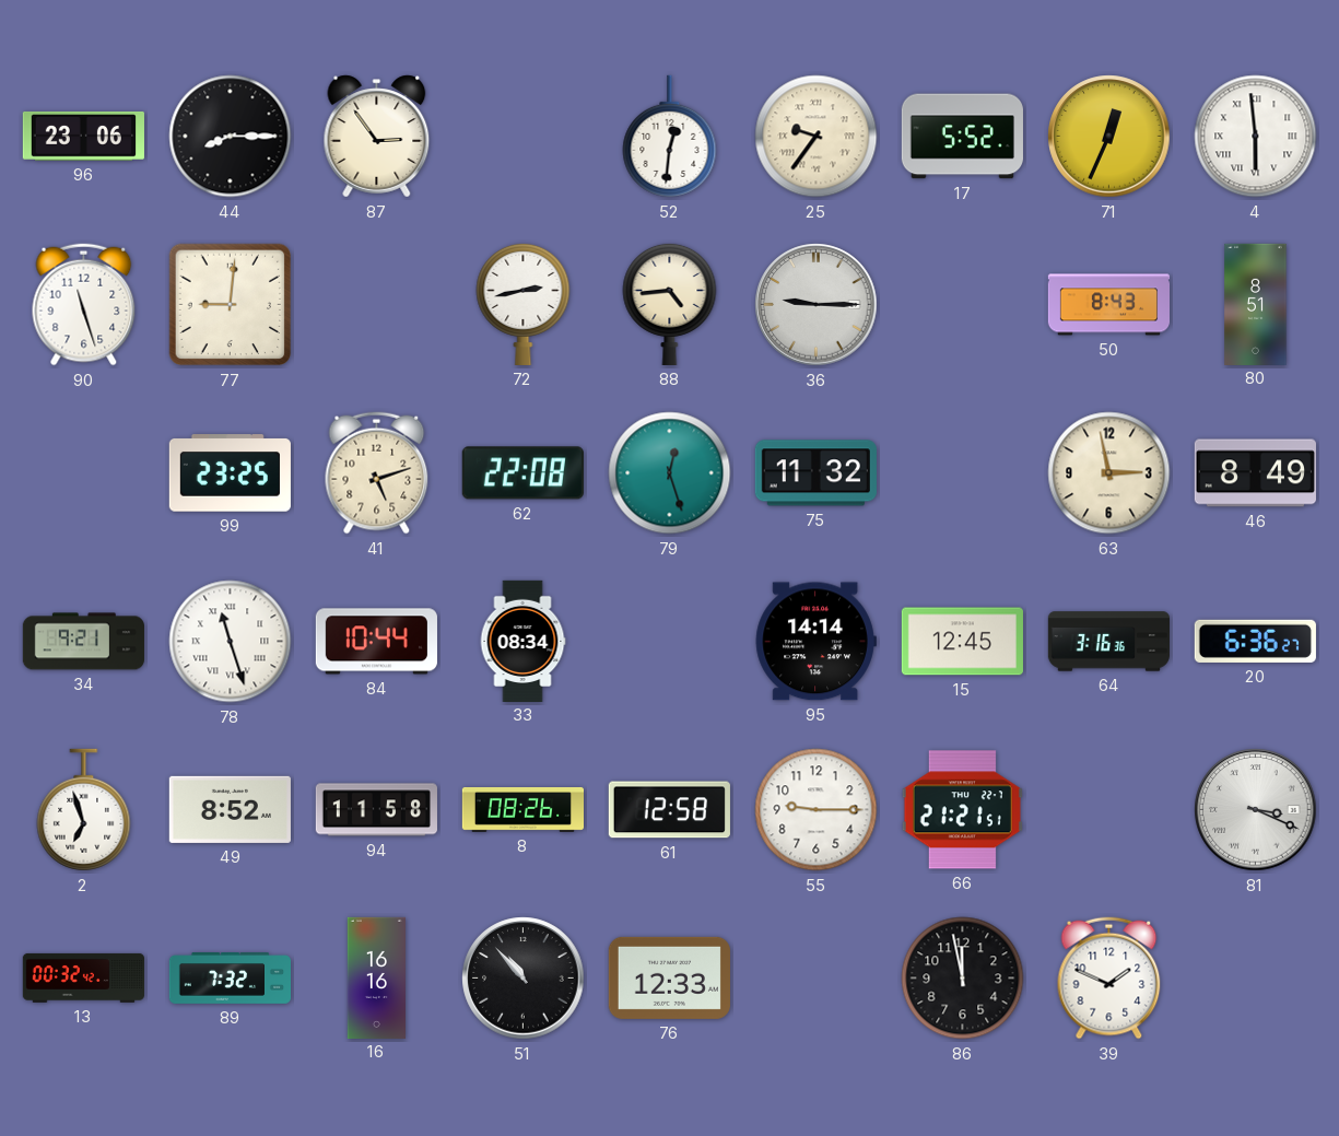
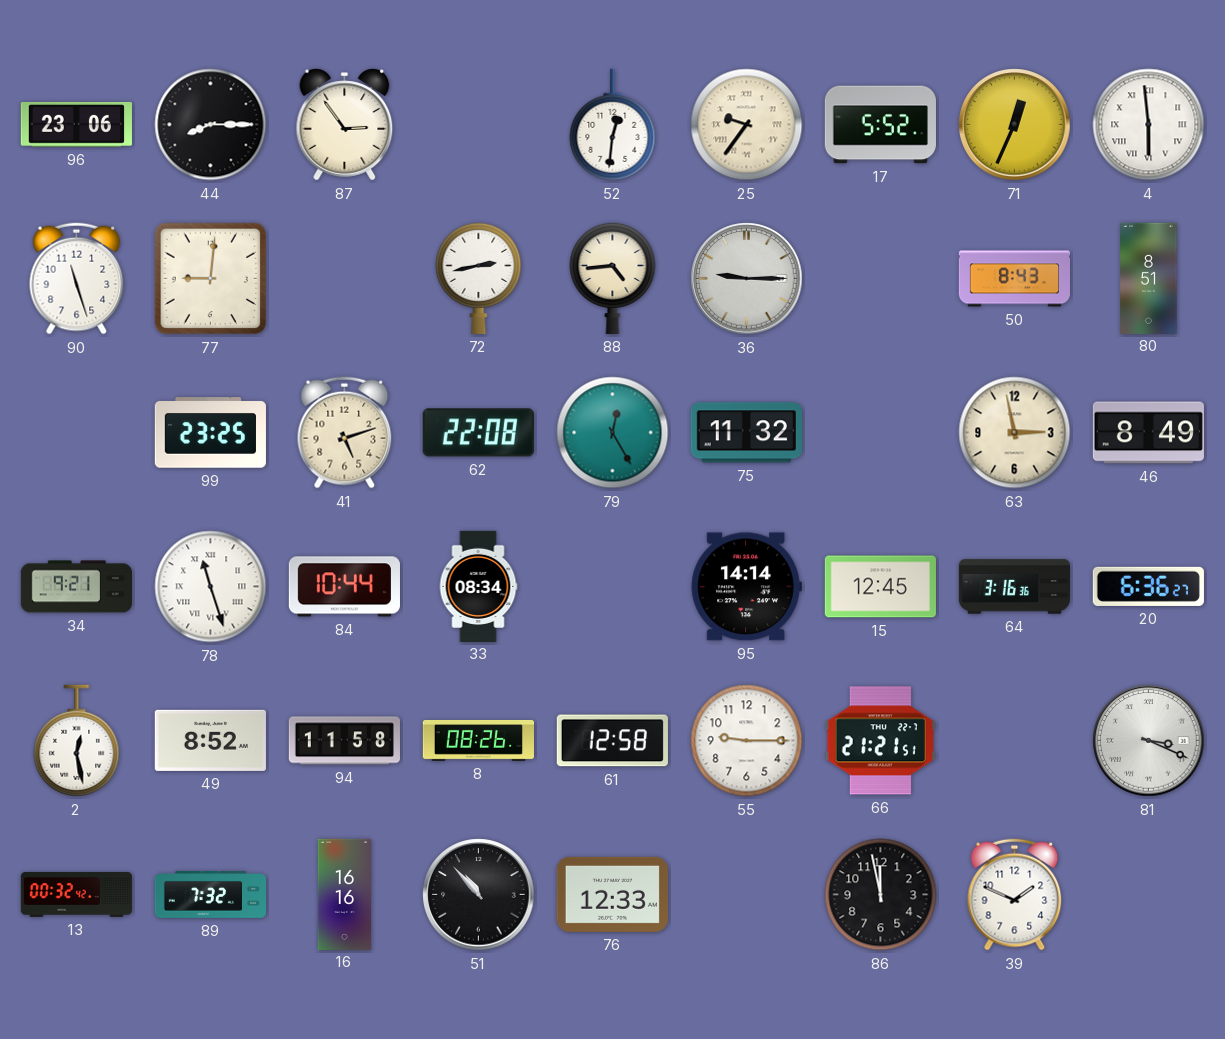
79: 12:27 -> 12:25 (613, 433)
2: 6:57 -> 12:28 (77, 741)
